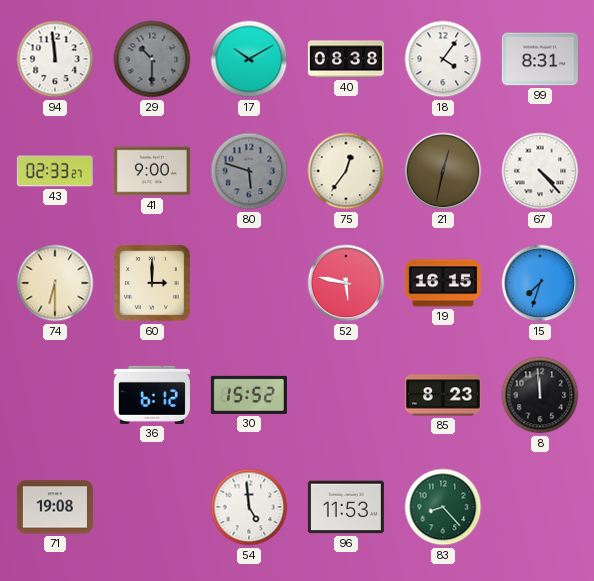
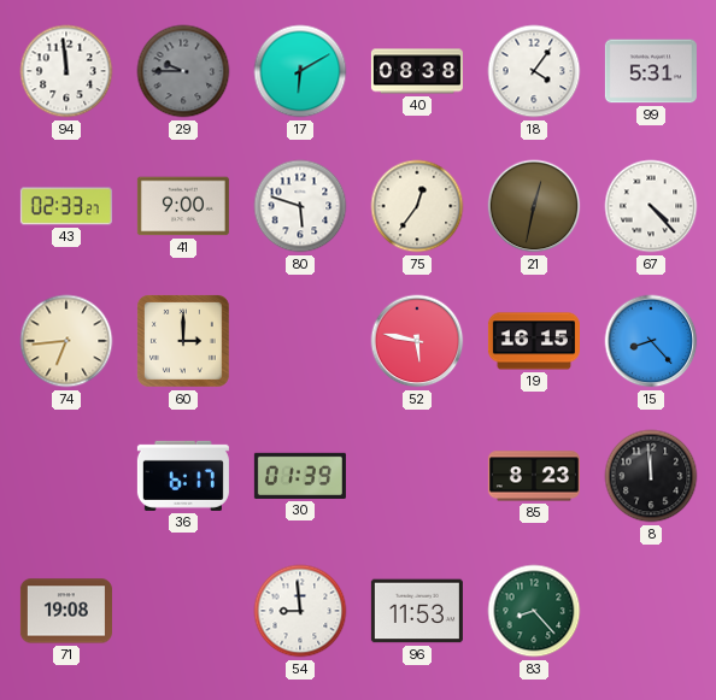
29: 10:30 -> 9:45 (183, 71)
17: 10:10 -> 6:10 (300, 71)
99: 8:31 -> 5:31 (651, 71)
80 dial: grey -> white (300, 206)
74: 6:30 -> 6:44 (66, 341)
15: 7:33 -> 8:23 (651, 341)
36: 6:12 -> 6:17 (183, 476)
30: 15:52 -> 01:39 (300, 476)
54: 4:59 -> 8:59 (300, 611)
